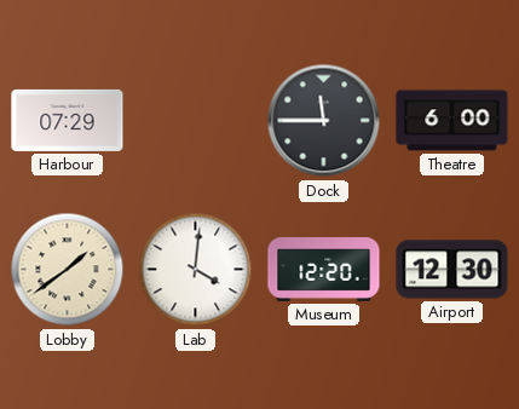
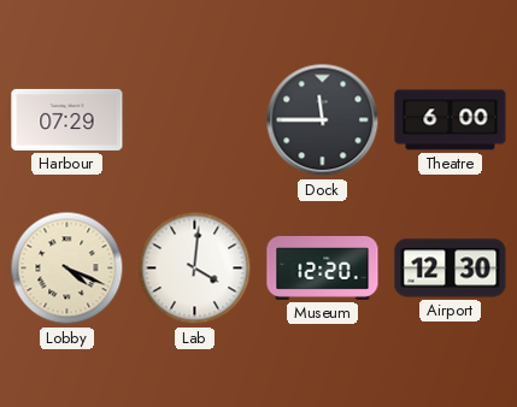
Lobby: 1:39 -> 4:19 (67, 269)
